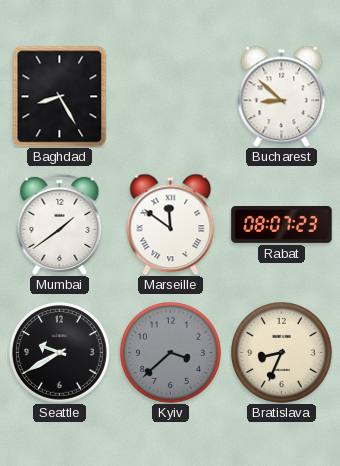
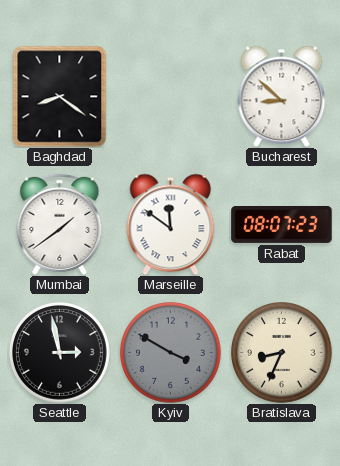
Baghdad: 8:25 -> 8:21 (60, 96)
Seattle: 9:40 -> 2:58 (60, 353)
Kyiv: 3:38 -> 3:50 (171, 353)
